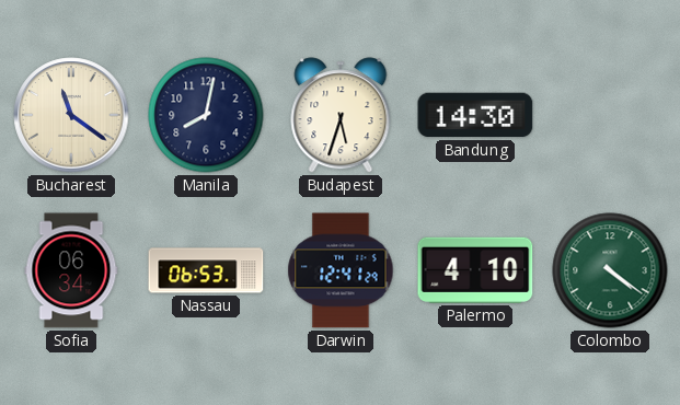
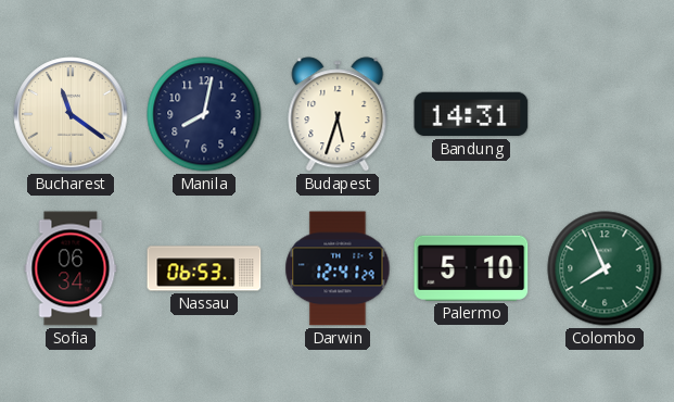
Bandung: 14:30 -> 14:31 (471, 114)
Palermo: 4:10 -> 5:10 (471, 268)
Colombo: 4:21 -> 7:56 (605, 268)
